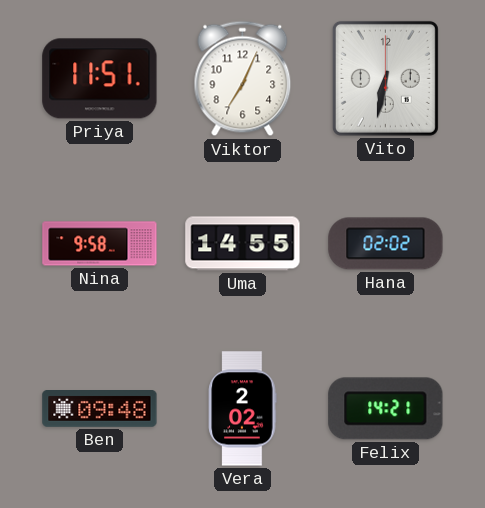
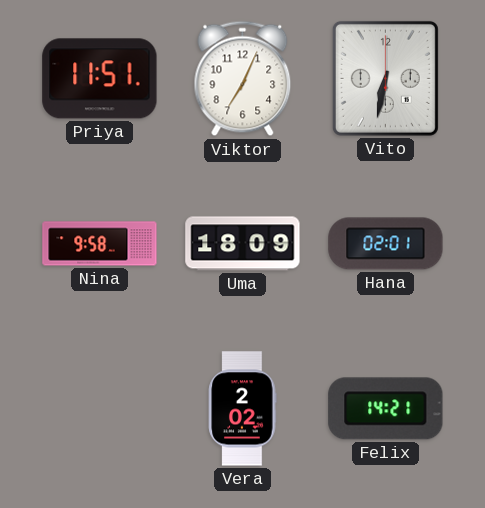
Uma: 14:55 -> 18:09 (243, 244)
Hana: 02:02 -> 02:01 (386, 244)
Ben: 09:48 -> none (100, 409)
